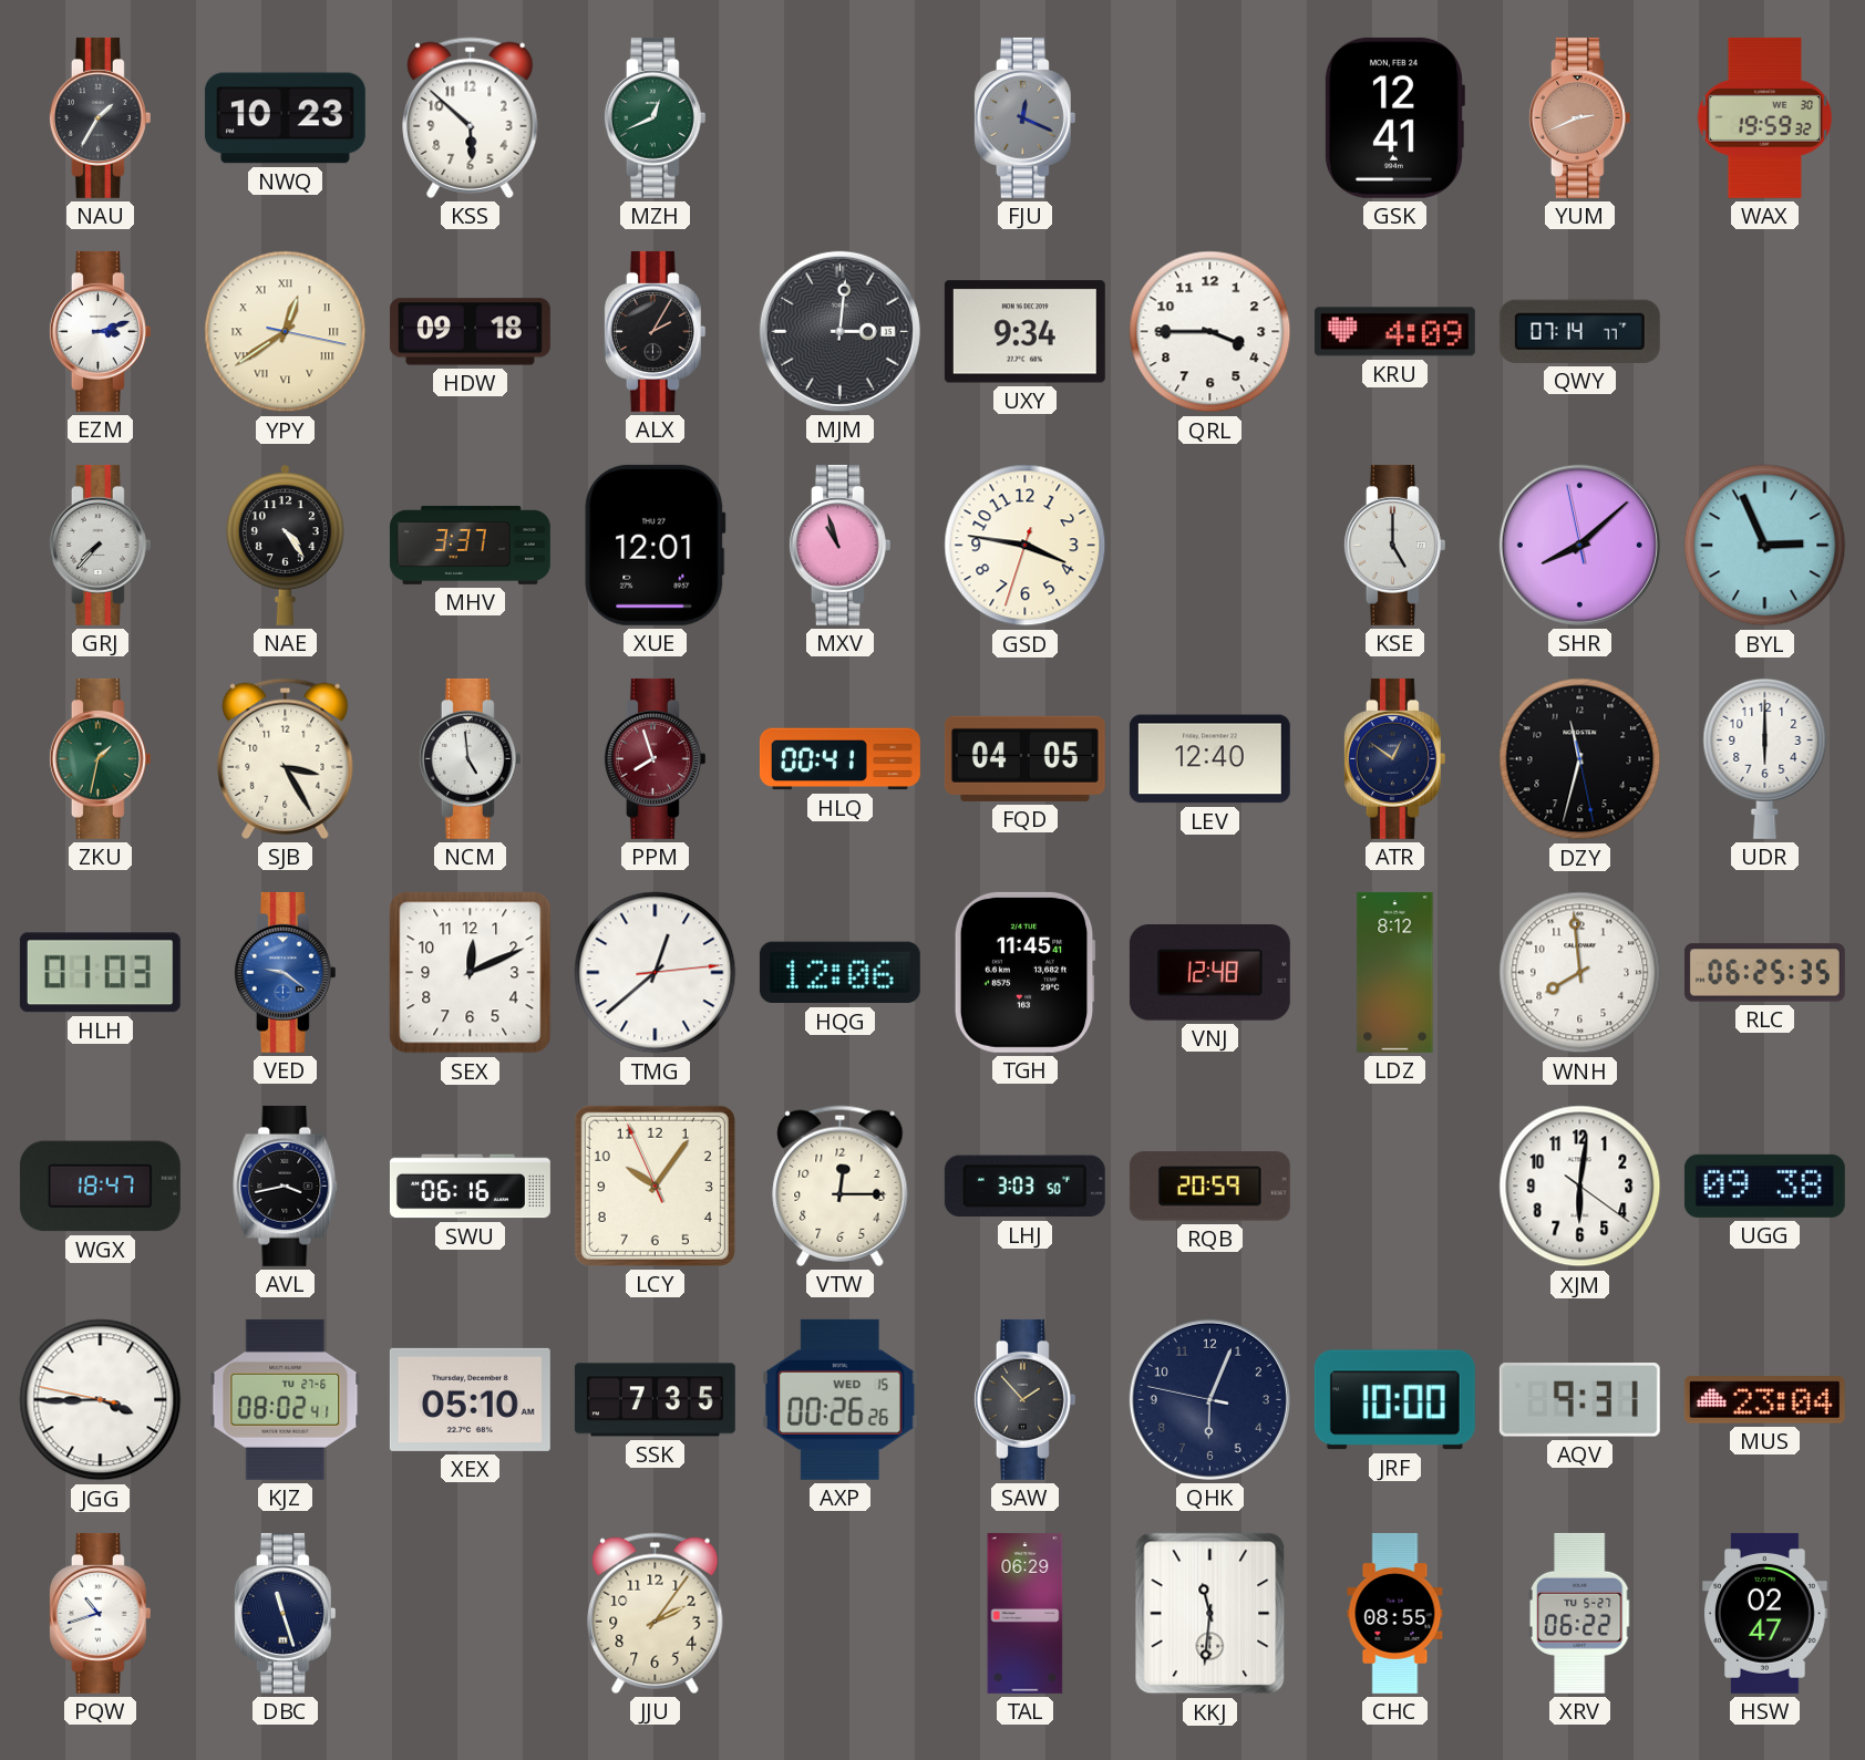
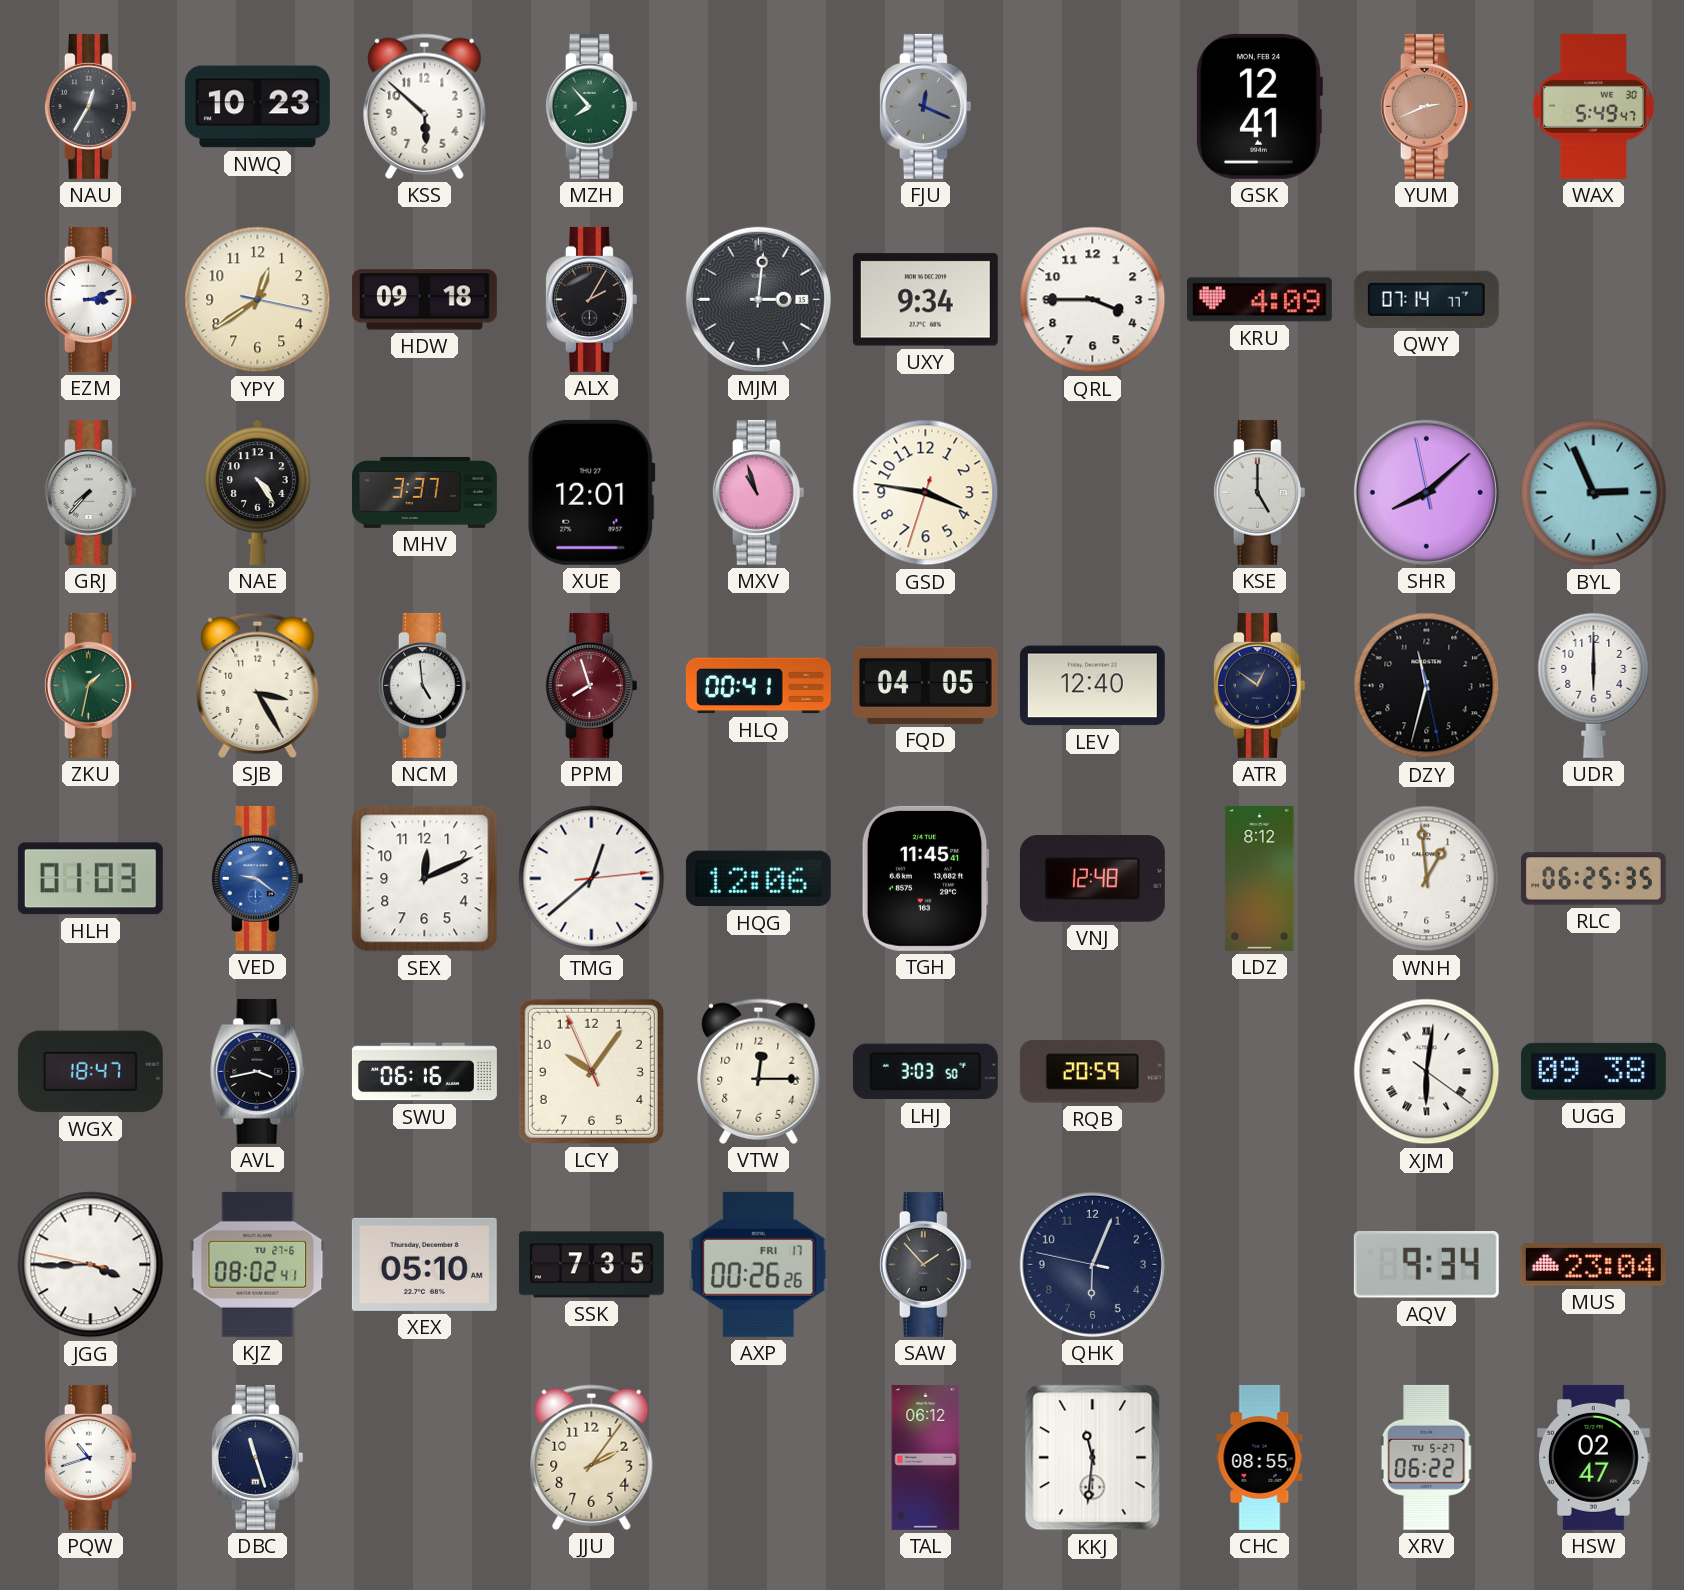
NAU: 1:35 -> 12:35 (90, 106)
MZH: 12:41 -> 7:53 (591, 106)
WAX: 19:59 -> 5:49 (1594, 106)
YPY numerals: Roman -> Arabic (258, 300)
WNH: 7:59 -> 12:59 (1427, 879)
XJM numerals: Arabic -> Roman (1427, 1072)
AXP date: WED 15 -> FRI 17 (758, 1264)
JRF: 10:00 -> none (1394, 1400)
AQV: 9:31 -> 9:34 (1426, 1265)
TAL: 06:29 -> 06:12 (926, 1457)
